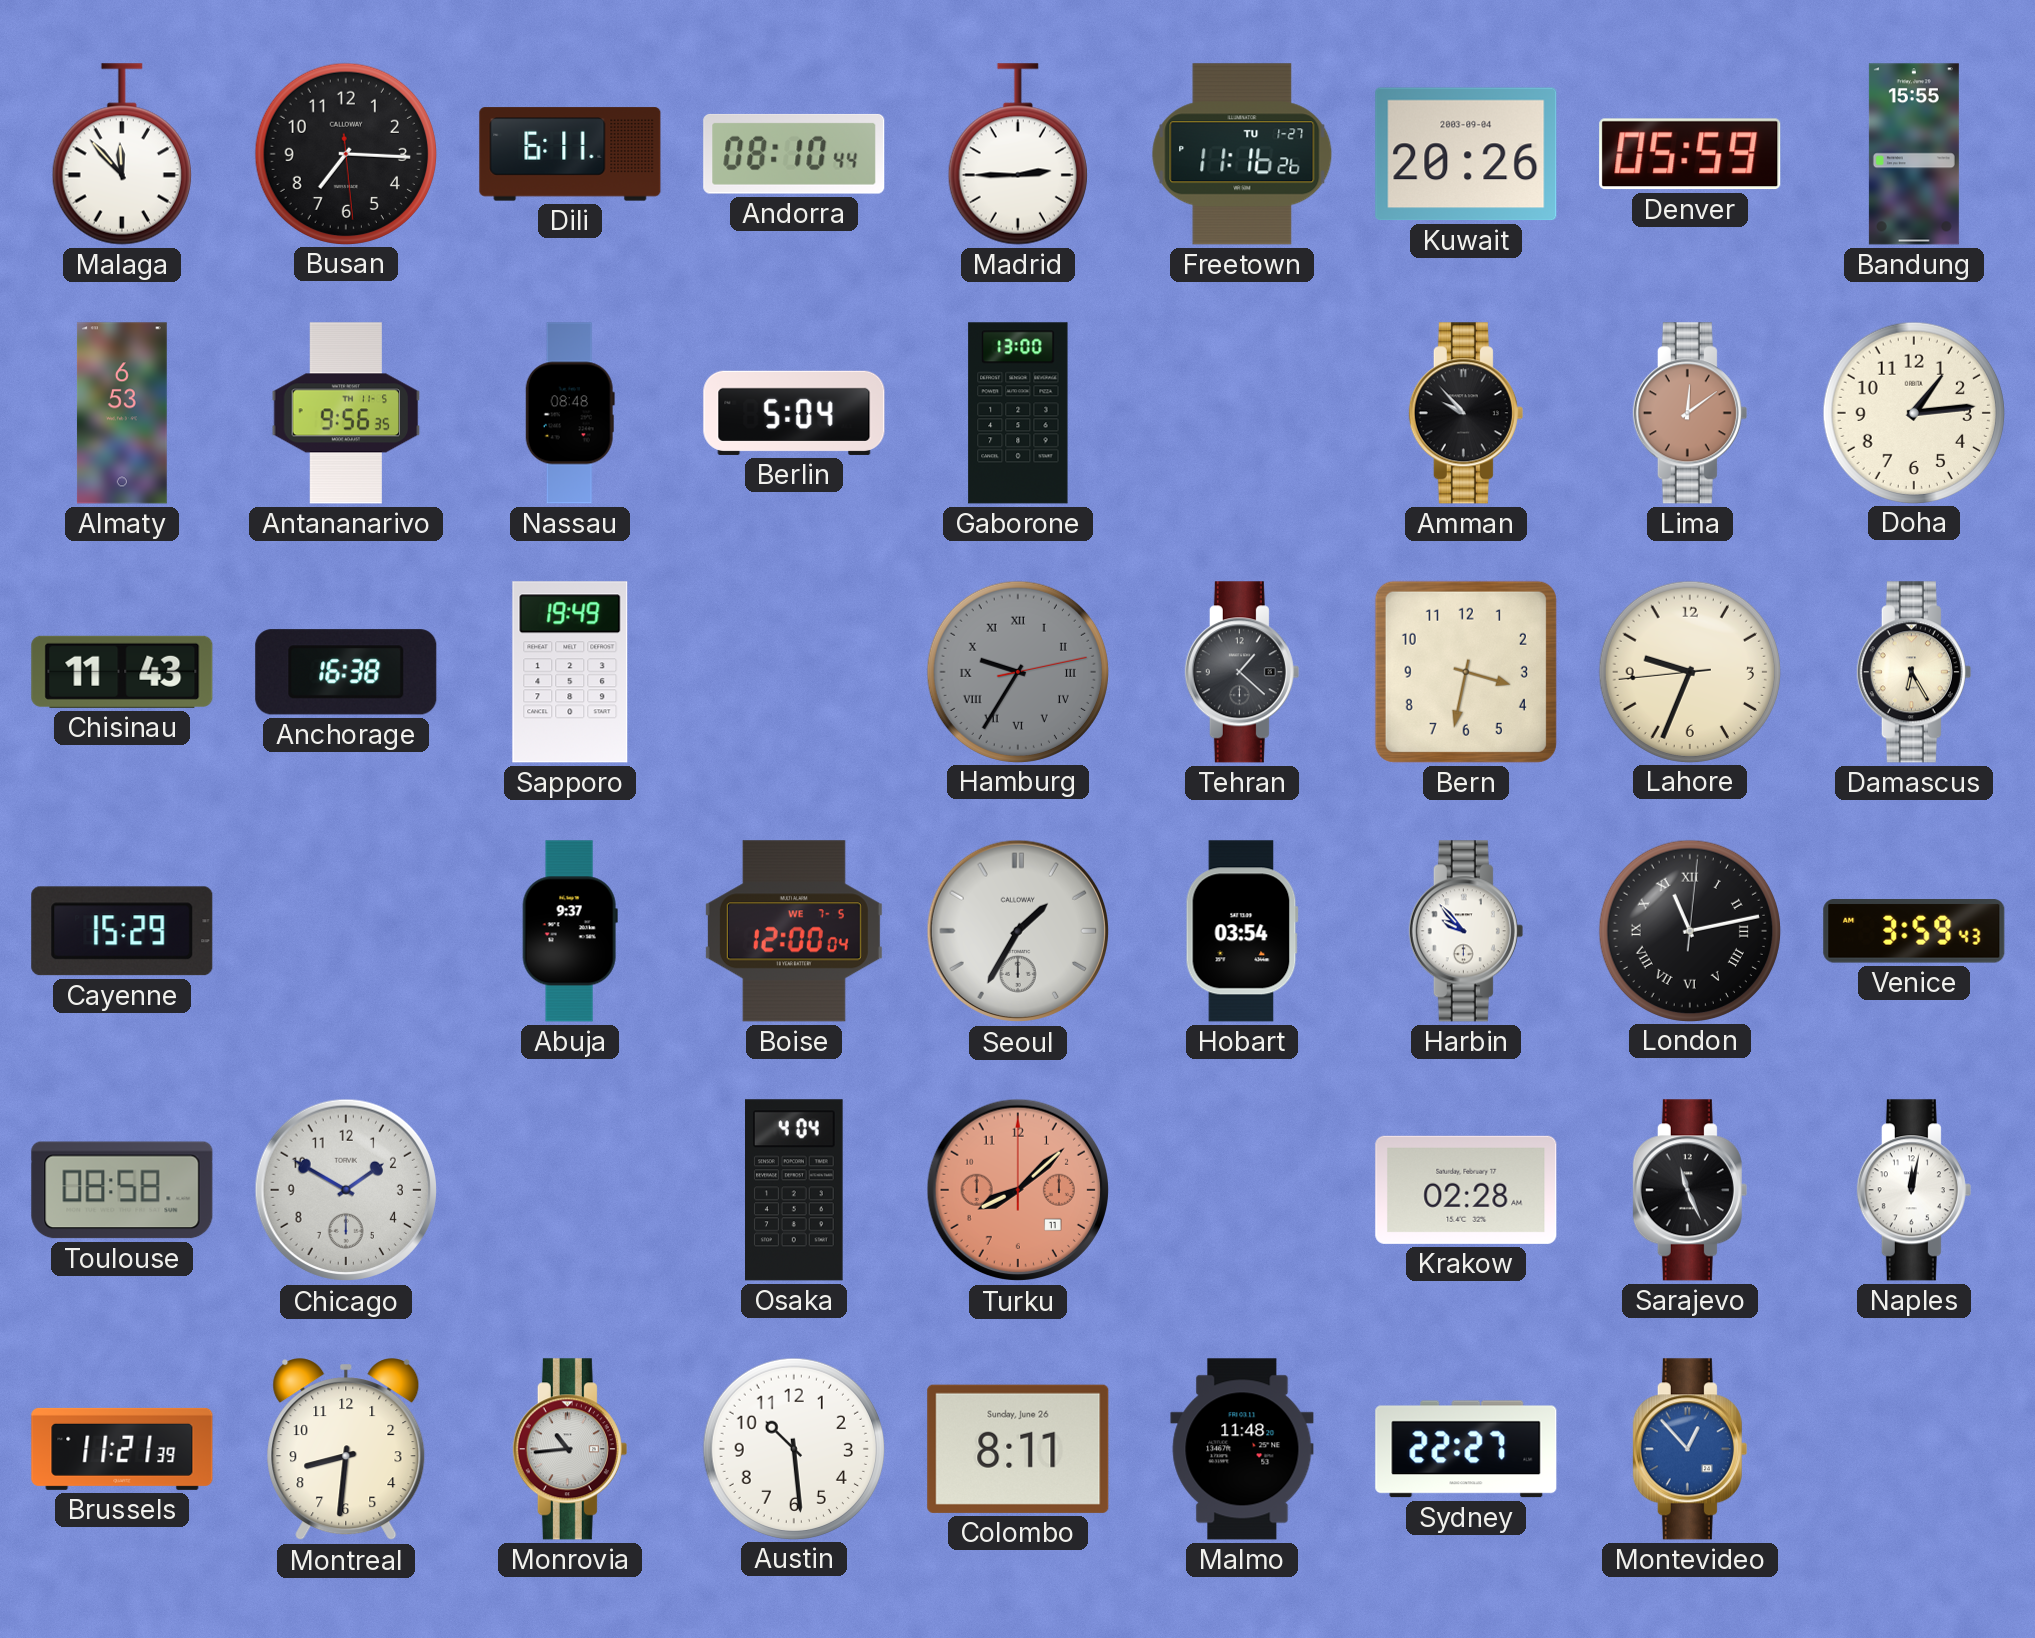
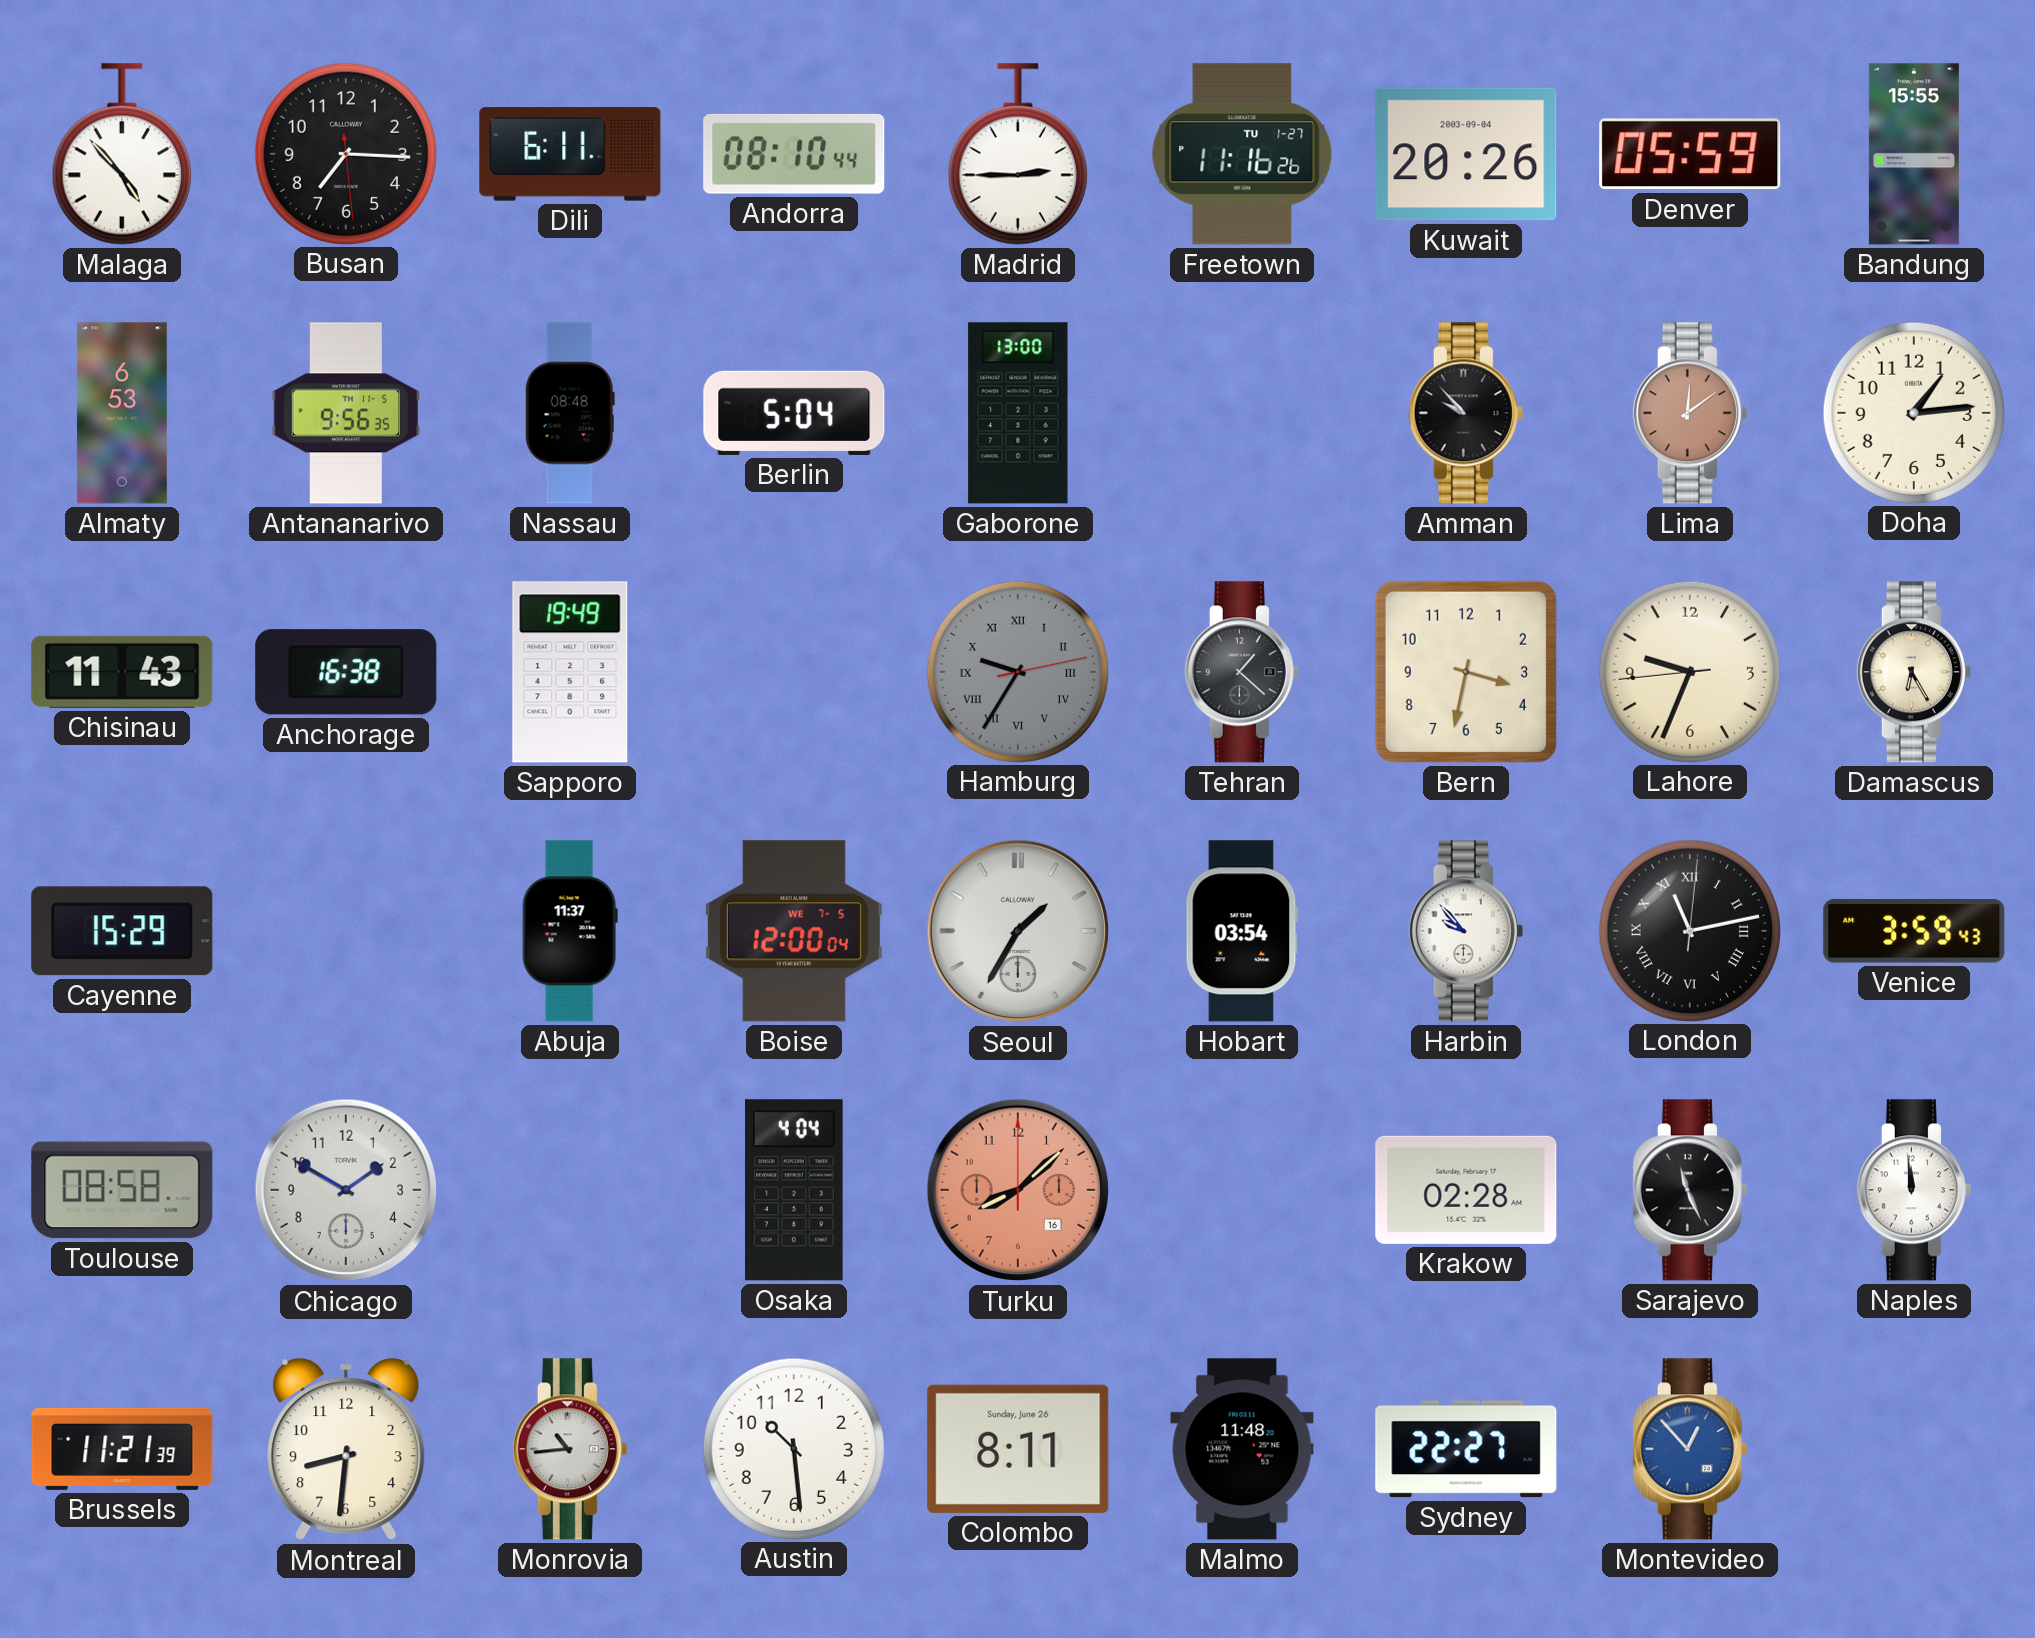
Malaga: 11:53 -> 4:53 (122, 154)
Abuja: 9:37 -> 11:37 (570, 931)
Turku date: 11 -> 16 (1018, 1190)
Naples: 12:02 -> 11:59 (1914, 1190)
